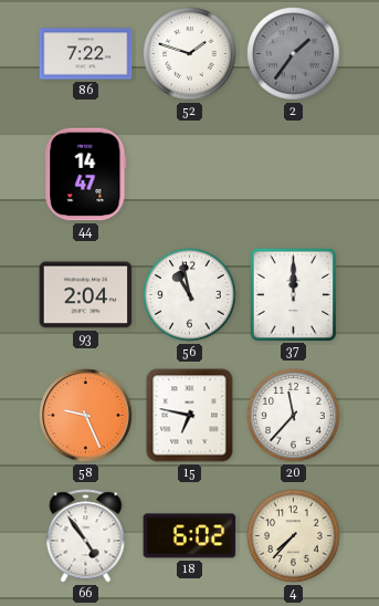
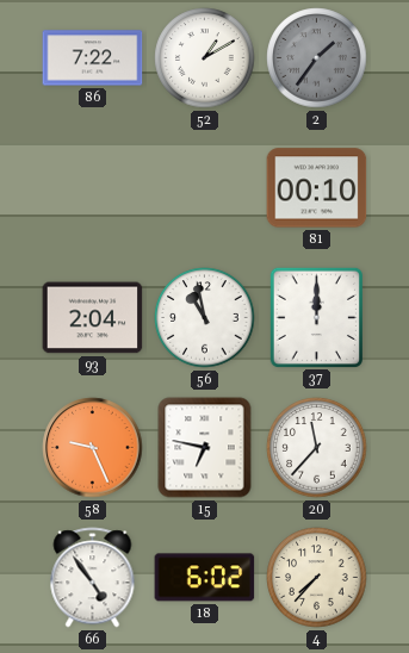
52: 1:48 -> 1:10 (205, 58)
44: 14:47 -> none (86, 175)
81: none -> 00:10 (317, 188)
